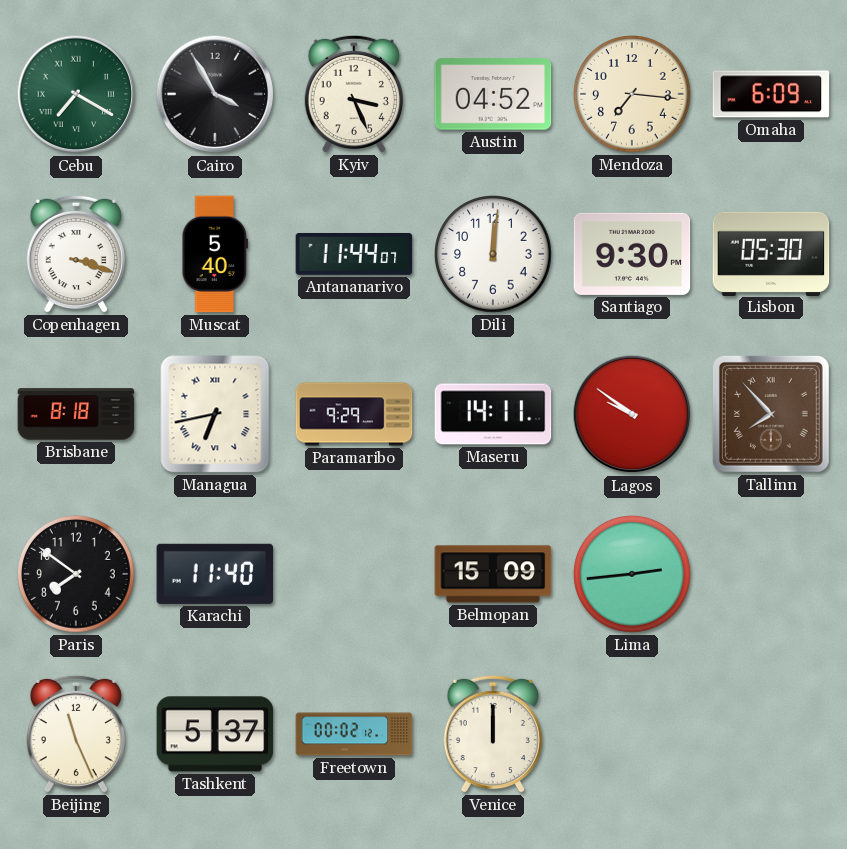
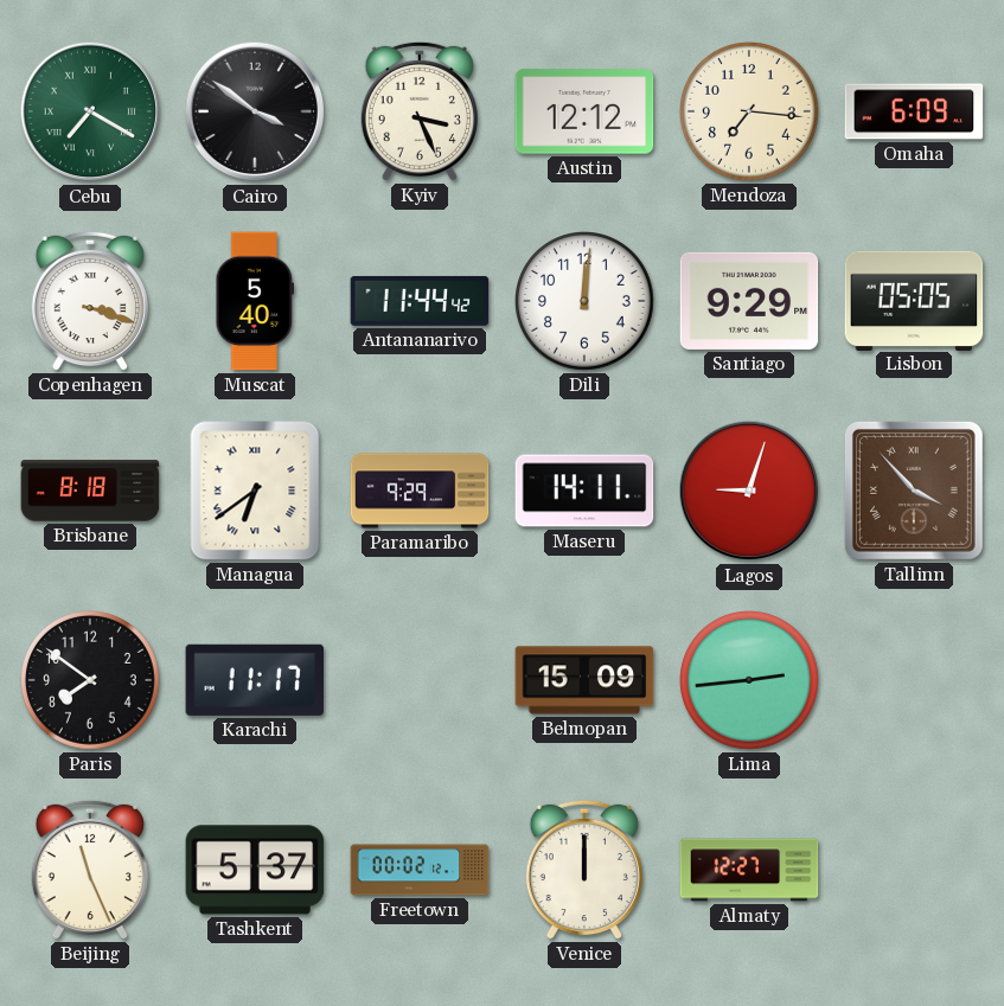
Cairo: 3:55 -> 3:51 (255, 111)
Austin: 04:52 -> 12:12 (584, 111)
Antananarivo: 11:44:07 -> 11:44:42 (420, 301)
Santiago: 9:30 -> 9:29 (749, 301)
Lisbon: 05:30 -> 05:05 (914, 300)
Managua: 6:43 -> 6:39 (255, 491)
Lagos: 9:51 -> 9:03 (749, 491)
Tallinn: 7:53 -> 3:53 (914, 491)
Karachi: 11:40 -> 11:17 (255, 680)
Almaty: none -> 12:27 (749, 870)
